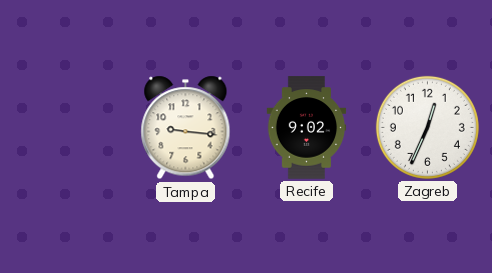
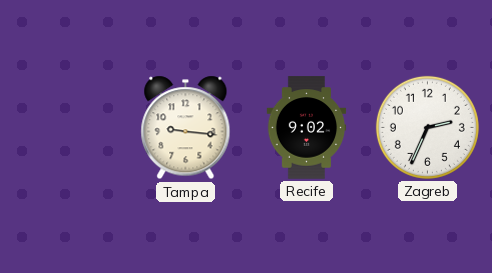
Zagreb: 12:34 -> 2:34 (427, 127)
